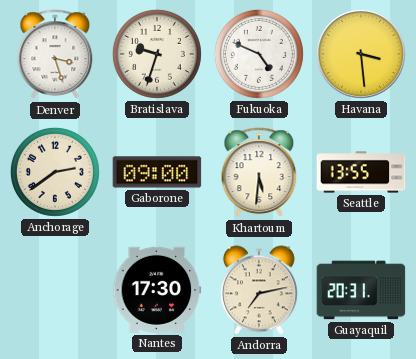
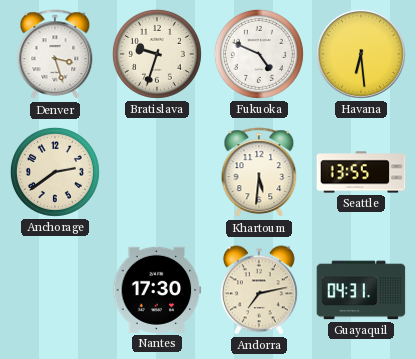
Havana: 3:29 -> 6:29 (361, 54)
Gaborone: 09:00 -> none (157, 172)
Guayaquil: 20:31 -> 04:31 (361, 290)
